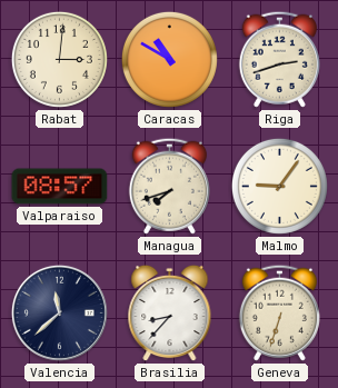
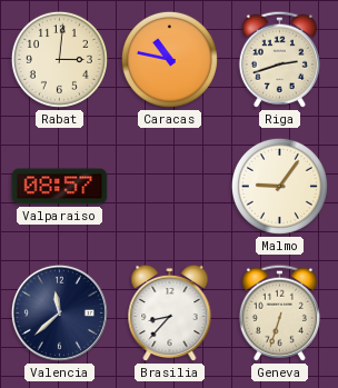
Caracas: 10:50 -> 10:47 (169, 59)
Managua: 7:42 -> none (169, 186)
